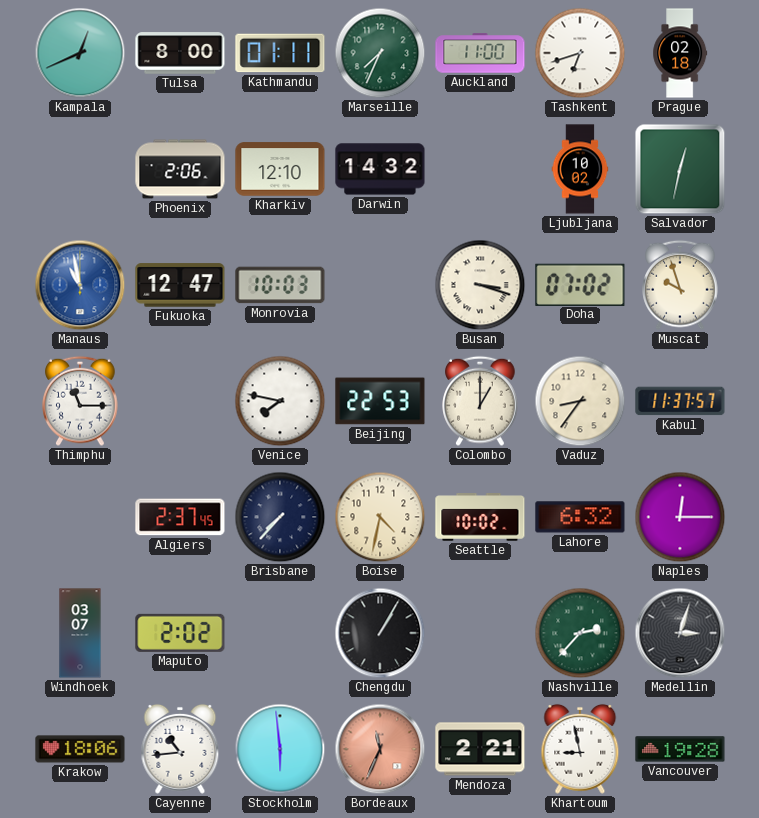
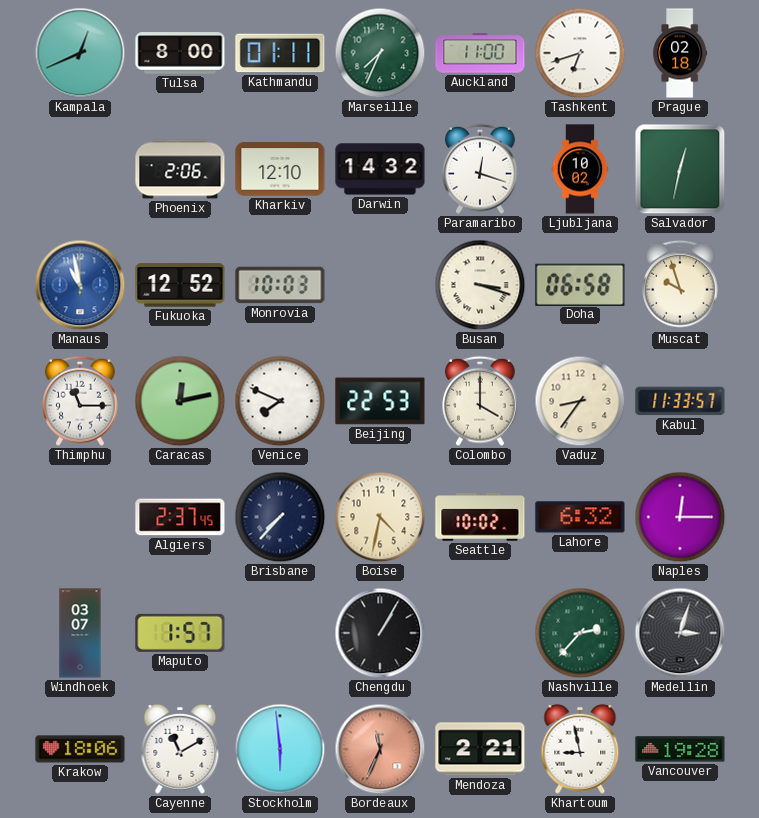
Paramaribo: none -> 12:18 (480, 169)
Fukuoka: 12:47 -> 12:52 (180, 285)
Doha: 07:02 -> 06:58 (580, 284)
Caracas: none -> 12:13 (180, 401)
Venice: 7:47 -> 7:49 (280, 401)
Colombo: 1:00 -> 4:00 (480, 401)
Kabul: 11:37 -> 11:33 (680, 401)
Maputo: 2:02 -> 1:57 (180, 633)
Cayenne: 10:44 -> 11:10 (180, 749)
